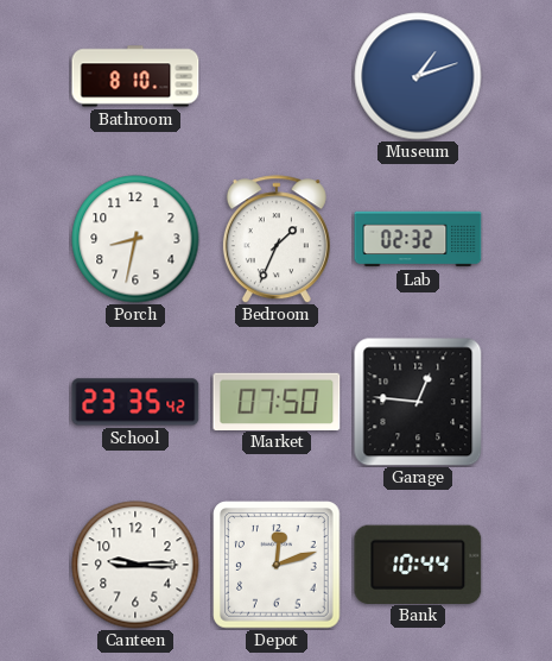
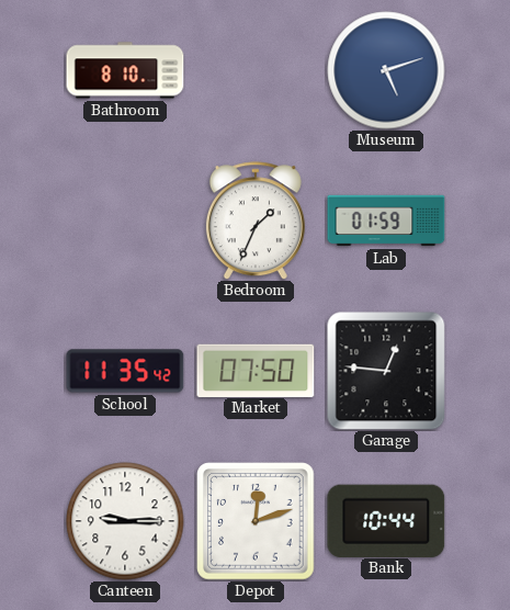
Museum: 1:12 -> 5:12 (386, 70)
Porch: 8:32 -> none (135, 239)
Lab: 02:32 -> 01:59 (386, 221)
School: 23:35 -> 11:35 (125, 371)
